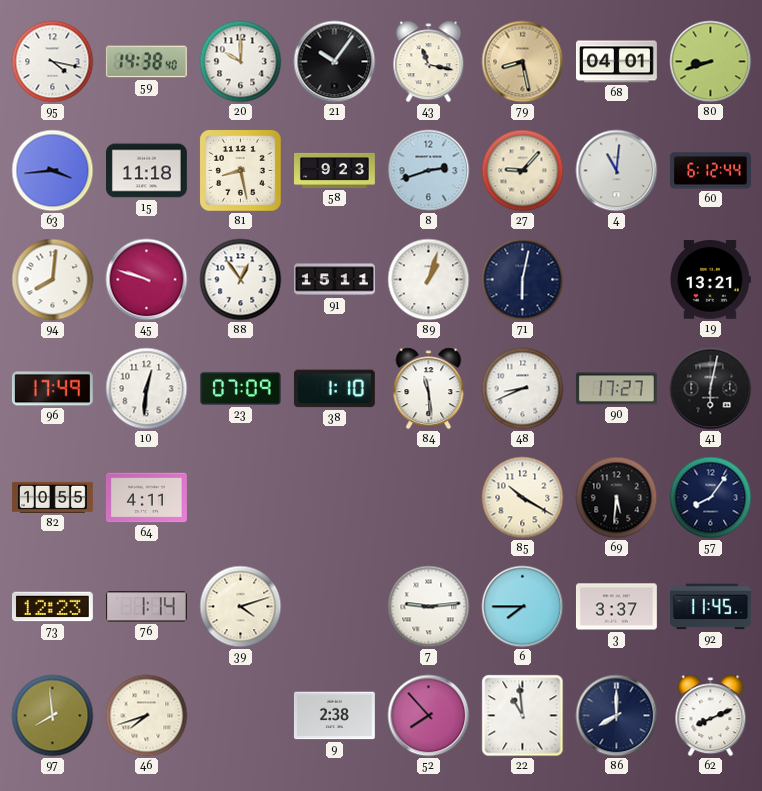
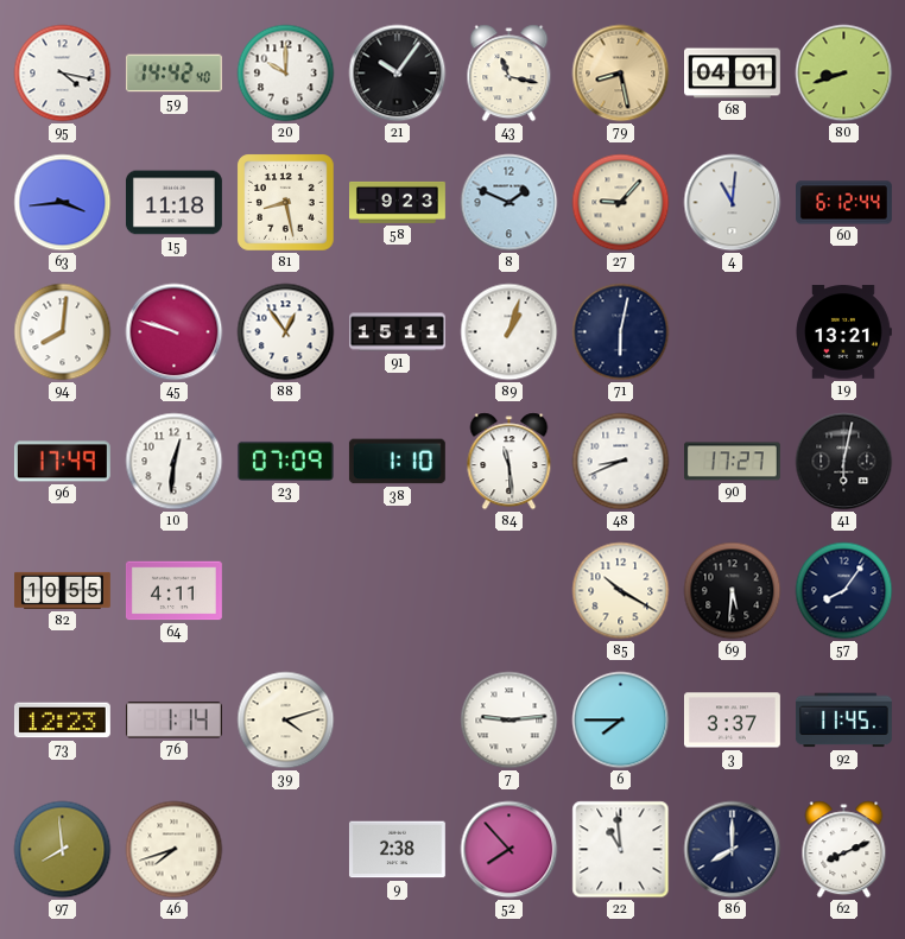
59: 14:38 -> 14:42 (173, 74)
8: 2:42 -> 1:49 (510, 203)
